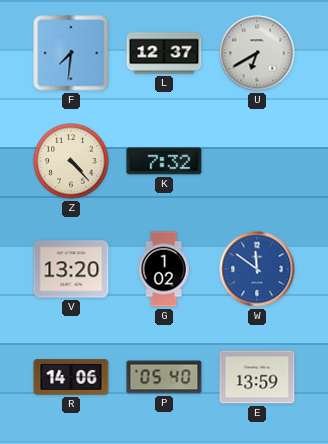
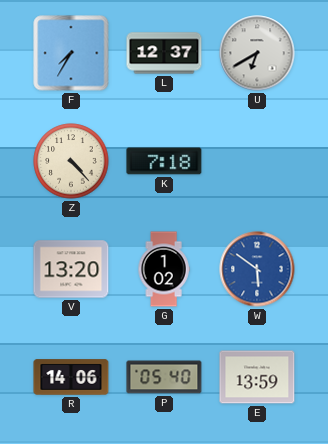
F: 7:31 -> 7:35 (71, 53)
K: 7:32 -> 7:18 (164, 161)
W: 11:51 -> 5:51 (257, 269)
